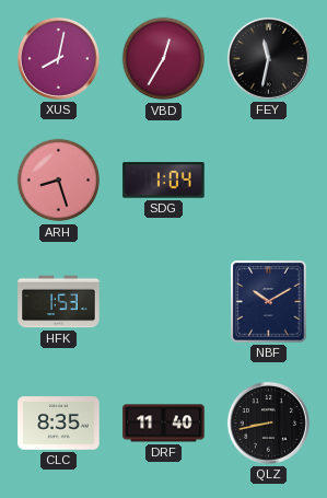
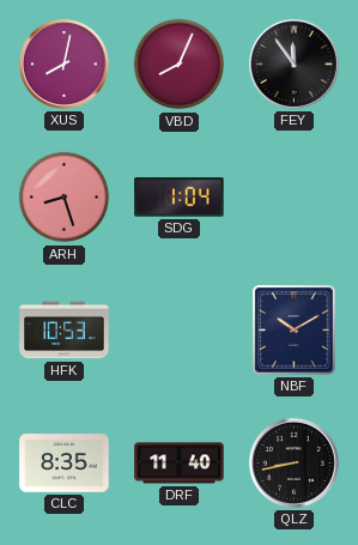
VBD: 12:35 -> 8:04 (180, 65)
FEY: 11:32 -> 11:54 (293, 63)
HFK: 1:53 -> 10:53 (65, 331)
